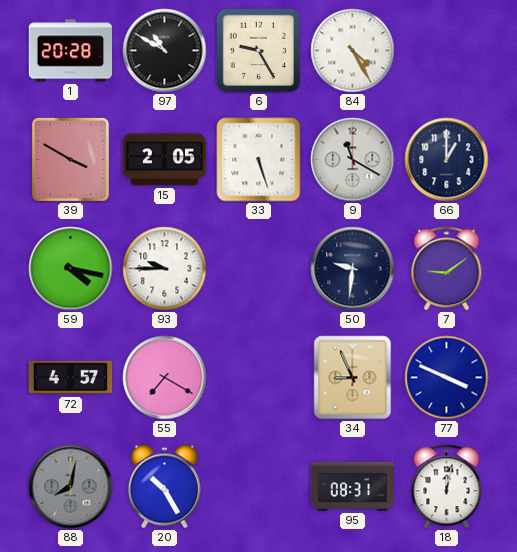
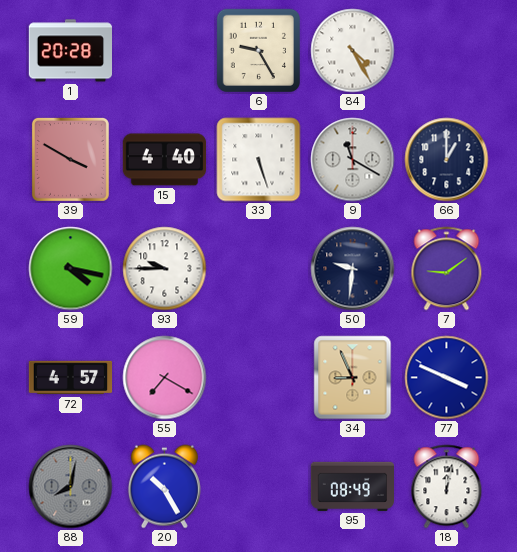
97: 10:50 -> none (165, 51)
15: 2:05 -> 4:40 (165, 160)
95: 08:31 -> 08:49 (352, 486)
